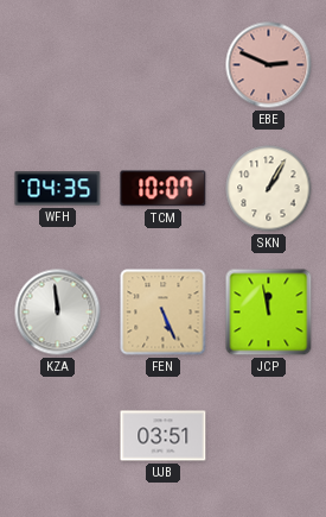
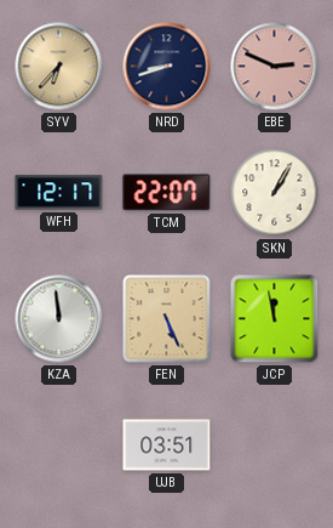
SYV: none -> 6:37 (59, 67)
NRD: none -> 8:42 (167, 67)
WFH: 04:35 -> 12:17 (59, 193)
TCM: 10:07 -> 22:07 (167, 193)
